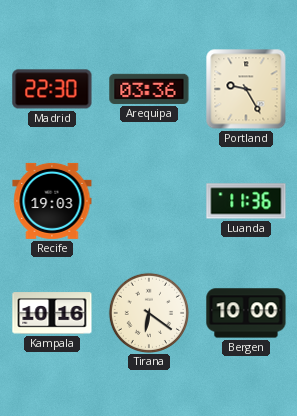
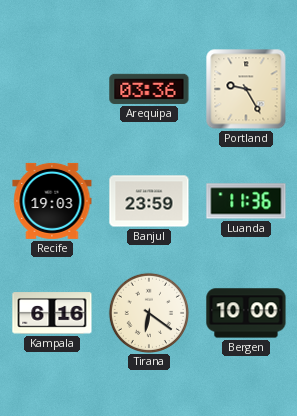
Madrid: 22:30 -> none (52, 89)
Banjul: none -> 23:59 (149, 201)
Kampala: 10:16 -> 6:16 (52, 313)
